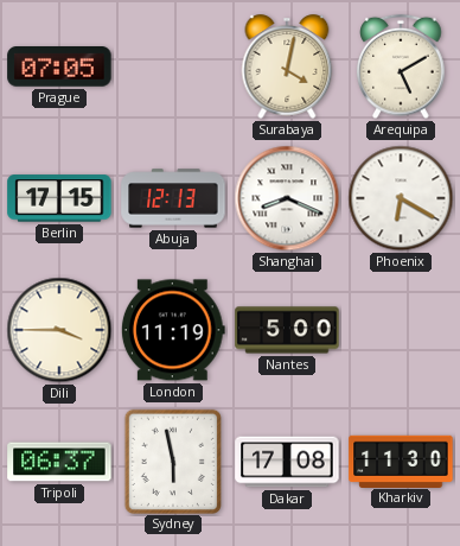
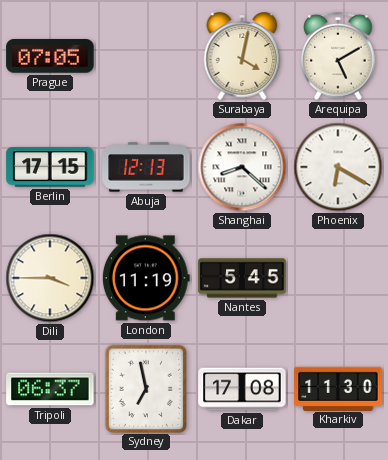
Shanghai: 8:19 -> 8:22 (242, 167)
Nantes: 5:00 -> 5:45 (242, 278)
Sydney: 5:58 -> 6:58 (145, 388)
